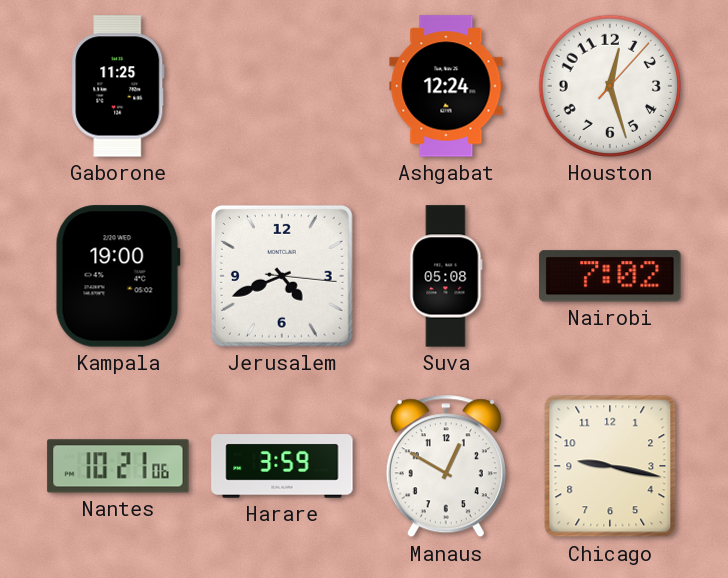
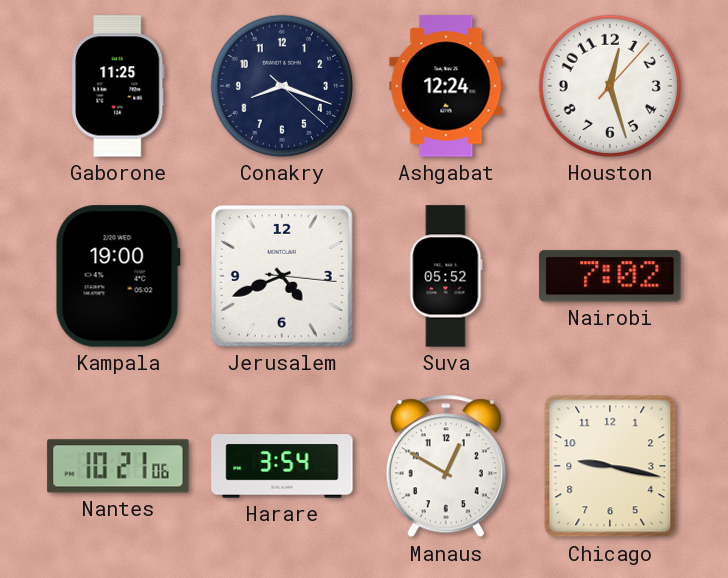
Conakry: none -> 8:18 (282, 86)
Suva: 05:08 -> 05:52 (446, 276)
Harare: 3:59 -> 3:54 (282, 466)
